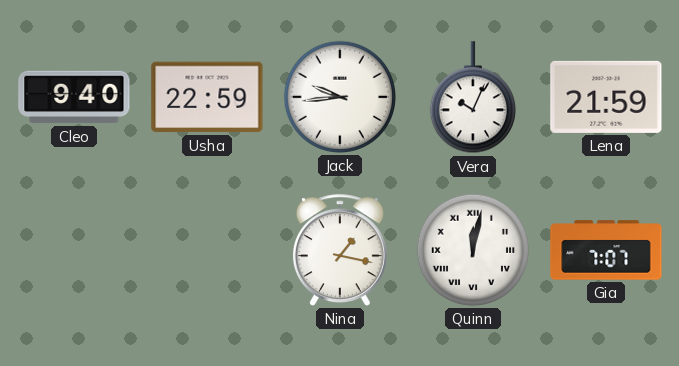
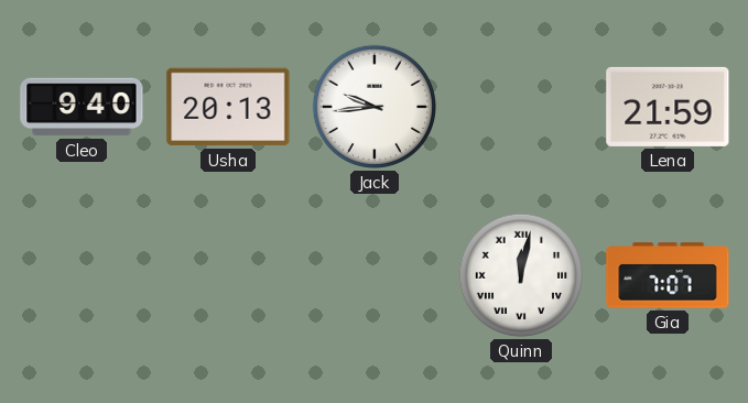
Usha: 22:59 -> 20:13 (228, 107)
Vera: 10:04 -> none (473, 98)
Nina: 1:17 -> none (340, 250)
